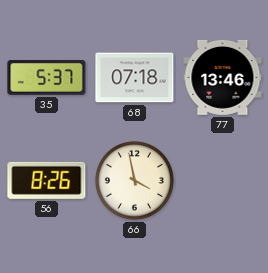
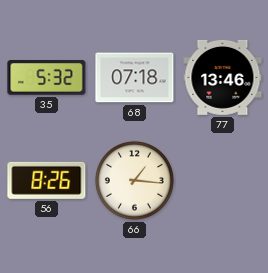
35: 5:37 -> 5:32 (47, 78)
66: 3:58 -> 1:16 (134, 180)
